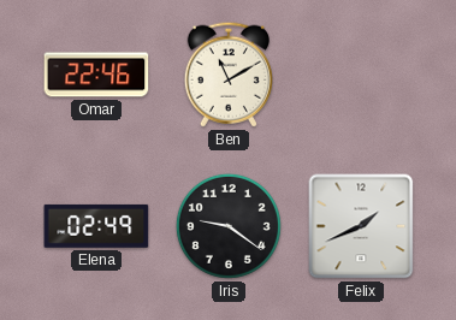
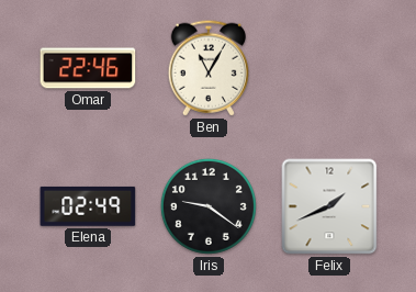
Ben: 11:10 -> 11:05 (209, 68)
